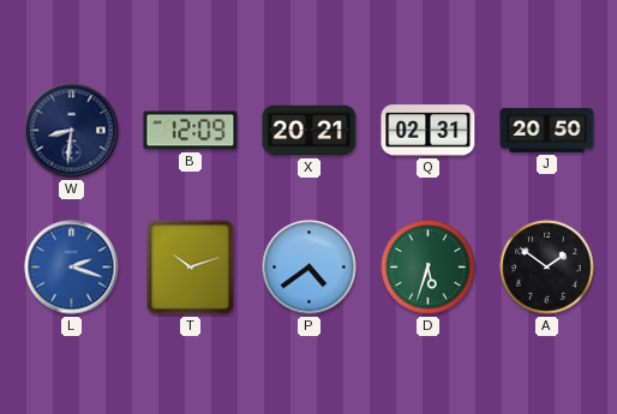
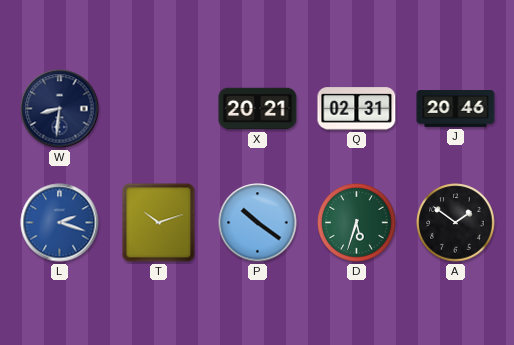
B: 12:09 -> none (191, 131)
J: 20:50 -> 20:46 (456, 109)
P: 4:39 -> 10:21 (258, 223)
